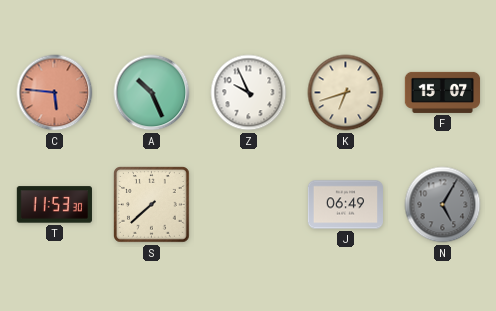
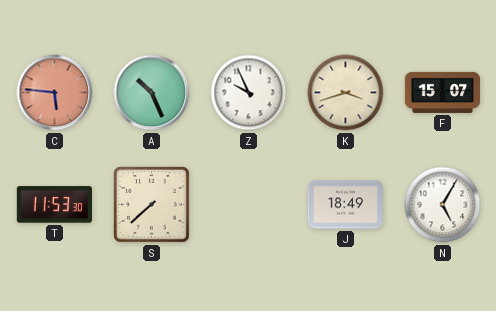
K: 6:42 -> 3:42 (346, 93)
J: 06:49 -> 18:49 (346, 205)
N dial: grey -> white (443, 205)
